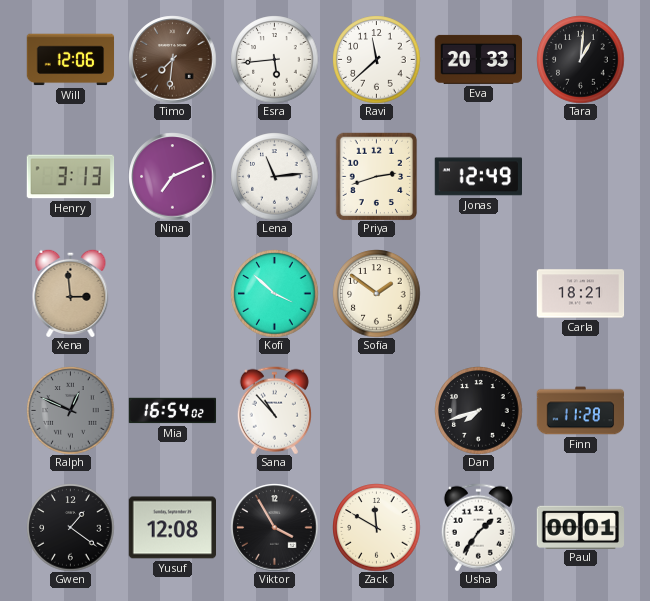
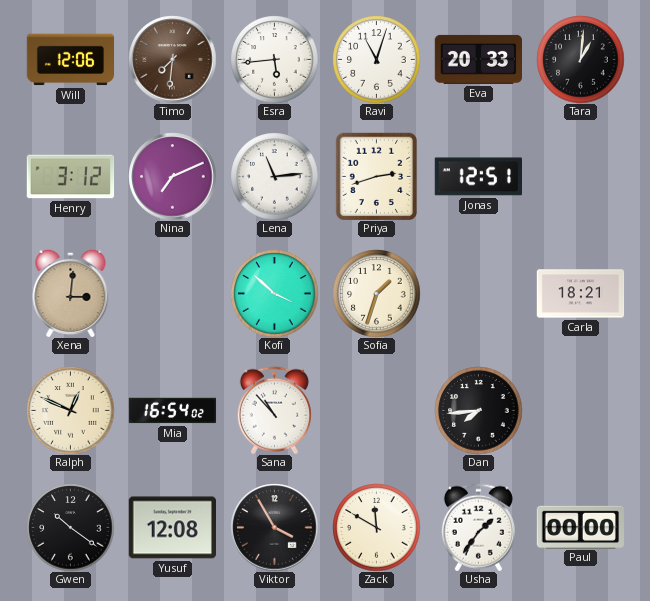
Ravi: 11:38 -> 11:03 (376, 59)
Henry: 3:13 -> 3:12 (70, 177)
Jonas: 12:49 -> 12:51 (478, 177)
Xena: 2:59 -> 3:01 (71, 293)
Sofia: 1:51 -> 1:33 (376, 293)
Ralph dial: grey -> cream (70, 410)
Dan: 7:42 -> 7:44 (478, 410)
Finn: 11:28 -> none (580, 411)
Gwen: 1:21 -> 10:21 (70, 527)
Paul: 00:01 -> 00:00 (580, 527)
